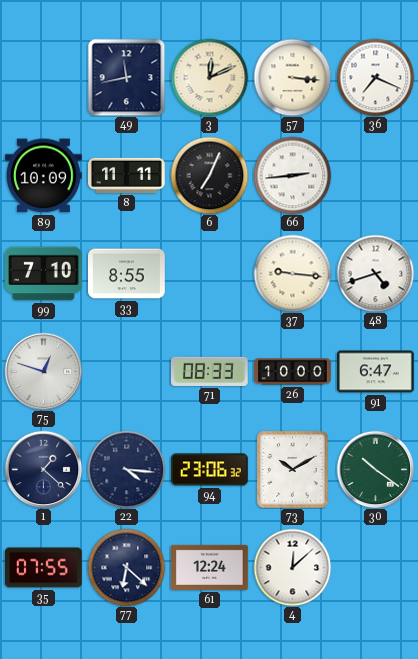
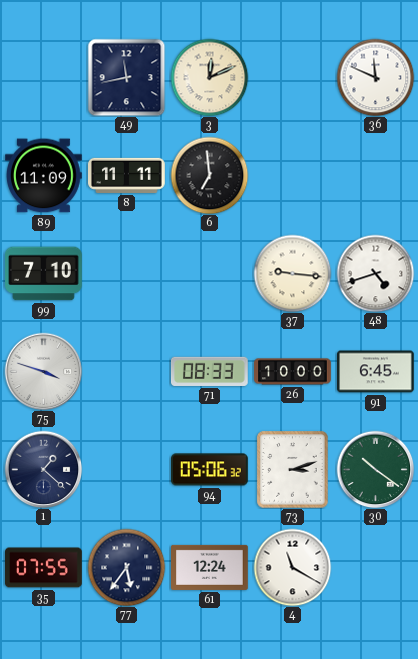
57: 3:16 -> none (292, 77)
36: 7:19 -> 11:49 (375, 77)
89: 10:09 -> 11:09 (44, 176)
6: 7:04 -> 6:59 (209, 175)
66: 2:44 -> none (292, 175)
33: 8:55 -> none (127, 274)
75: 12:48 -> 3:48 (43, 371)
91: 6:47 -> 6:45 (376, 372)
22: 4:16 -> none (126, 469)
94: 23:06 -> 05:06 (210, 470)
73: 10:10 -> 3:12 (293, 469)
77: 6:22 -> 5:36 (126, 567)
4: 12:08 -> 11:20 (292, 567)
